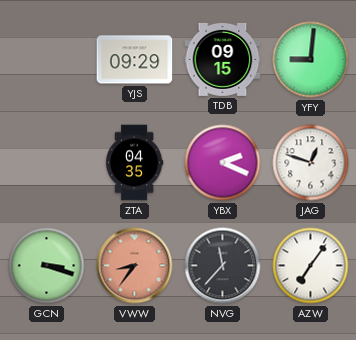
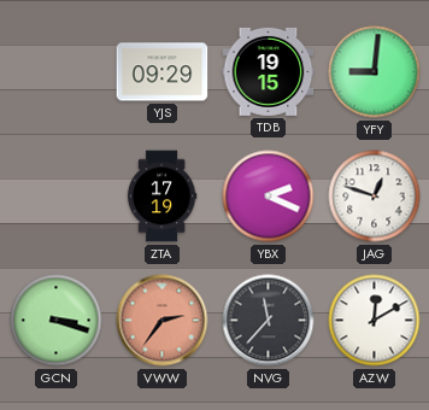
TDB: 09:15 -> 19:15 (269, 71)
ZTA: 04:35 -> 17:19 (161, 197)
VWW: 8:36 -> 2:36 (163, 321)
AZW: 7:06 -> 12:10 (375, 321)
